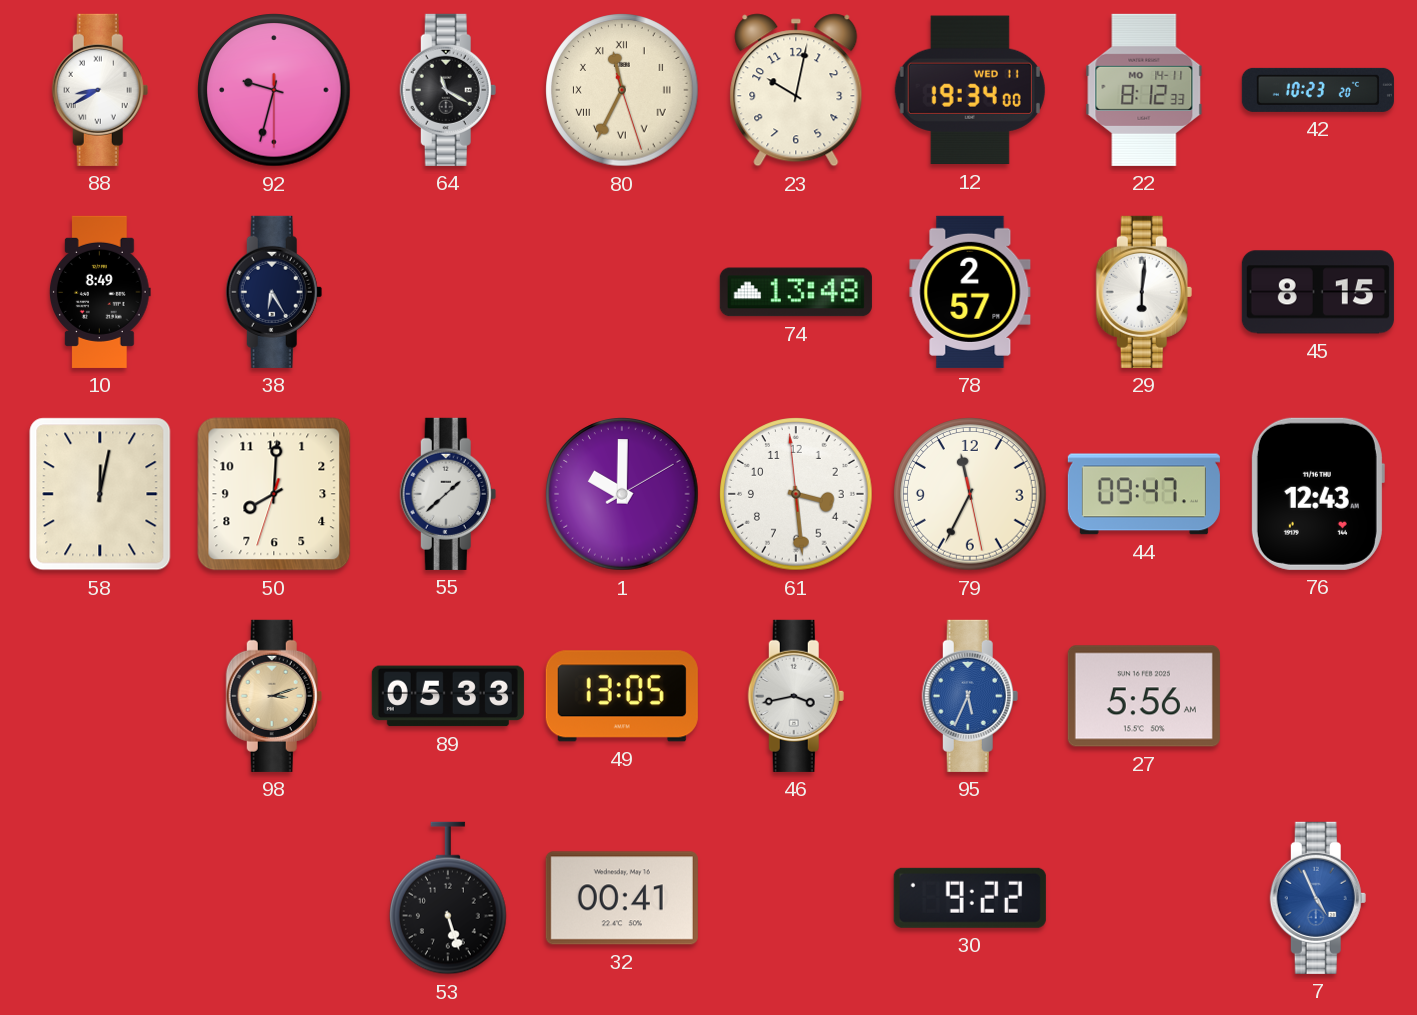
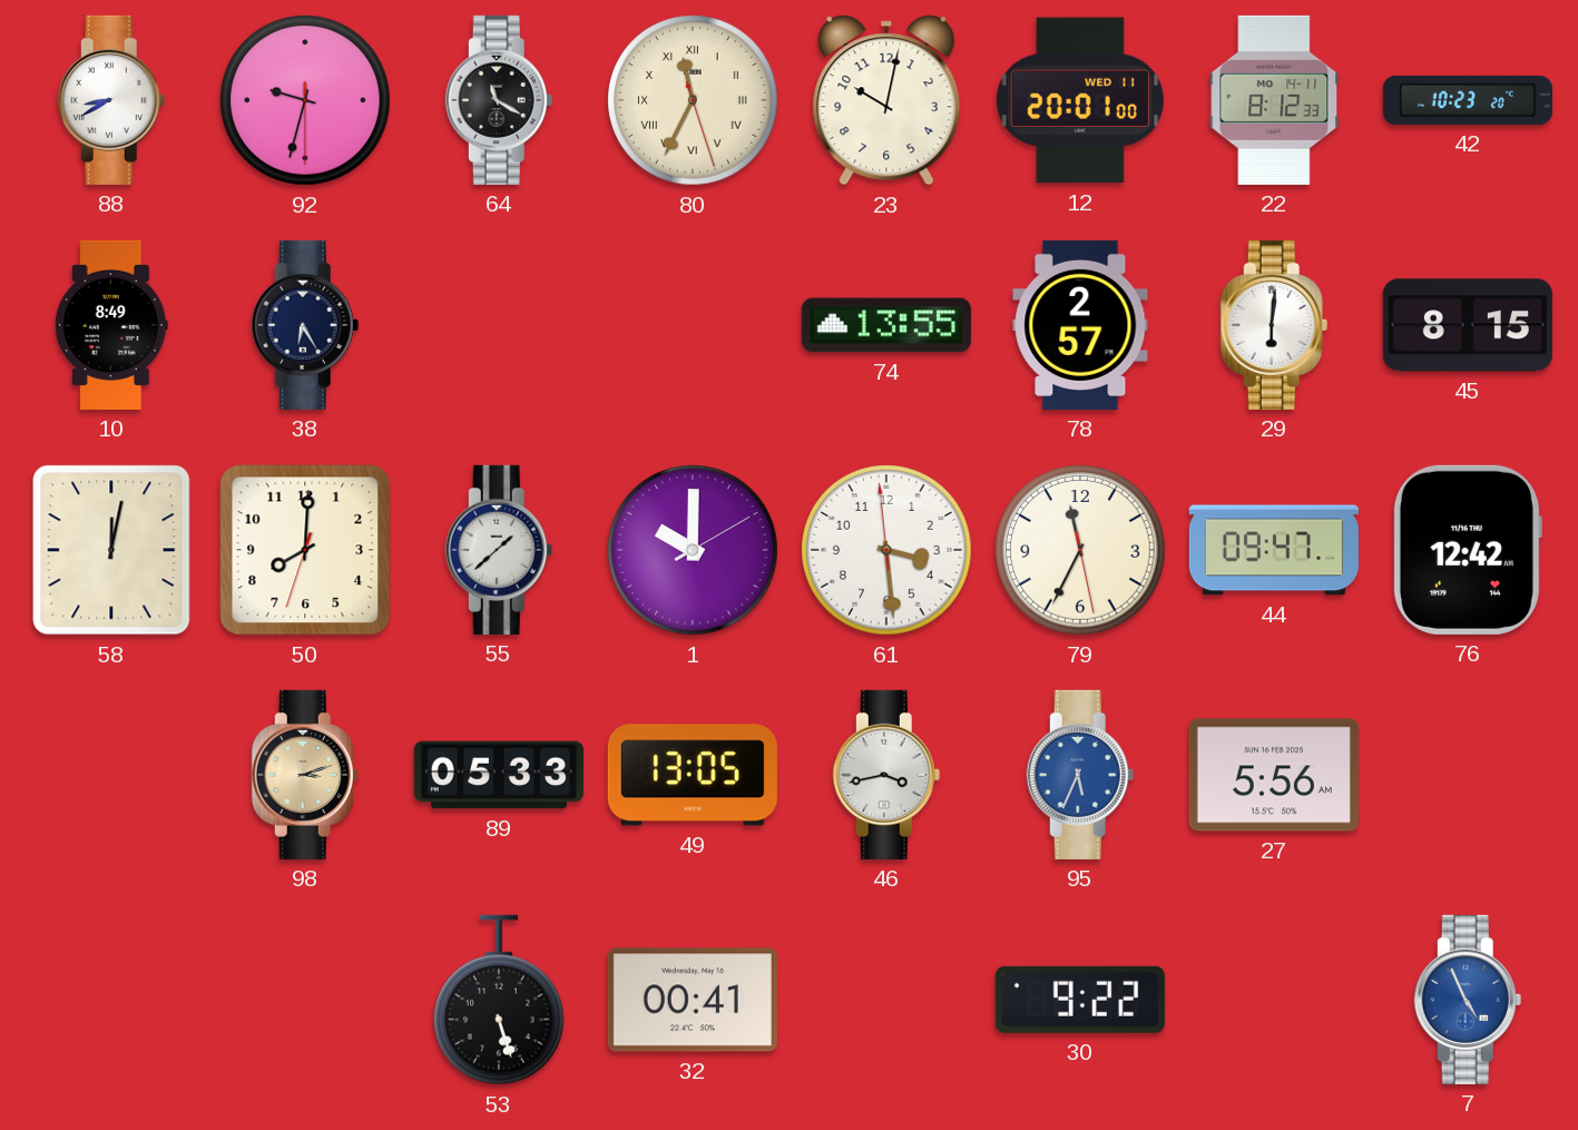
12: 19:34 -> 20:01 (1080, 100)
74: 13:48 -> 13:55 (886, 325)
76: 12:43 -> 12:42 (1467, 550)
